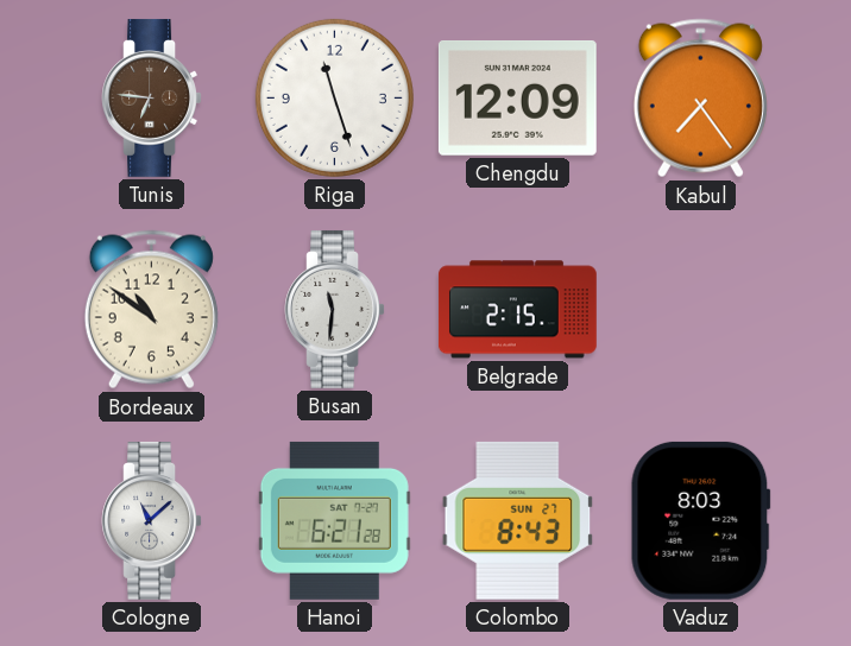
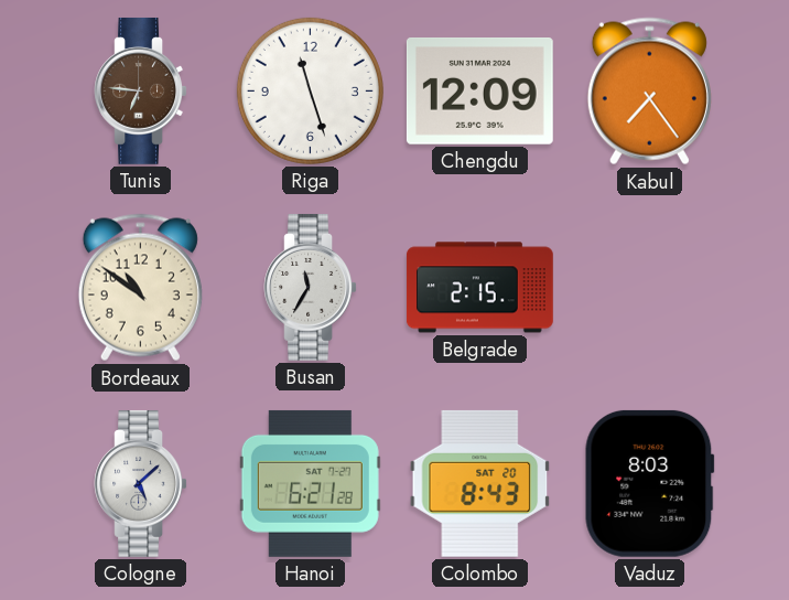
Busan: 11:31 -> 11:35 (310, 287)
Cologne: 11:08 -> 5:08 (140, 483)
Colombo date: SUN 27 -> SAT 20 (480, 483)
